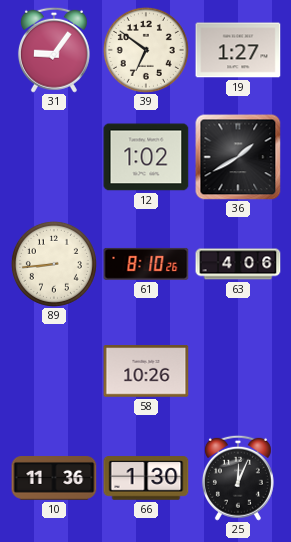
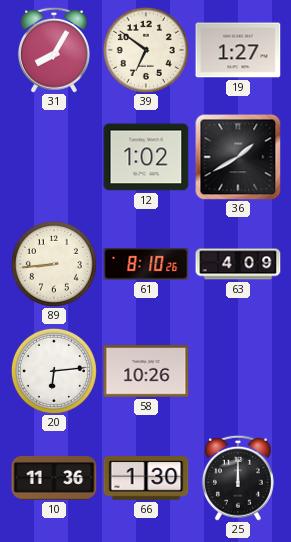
31: 9:06 -> 8:05 (54, 50)
63: 4:06 -> 4:09 (238, 264)
20: none -> 6:14 (54, 371)
25: 12:04 -> 12:00 (238, 478)
